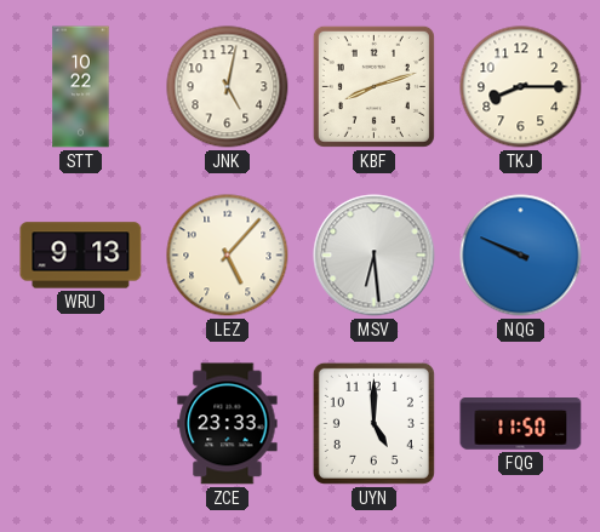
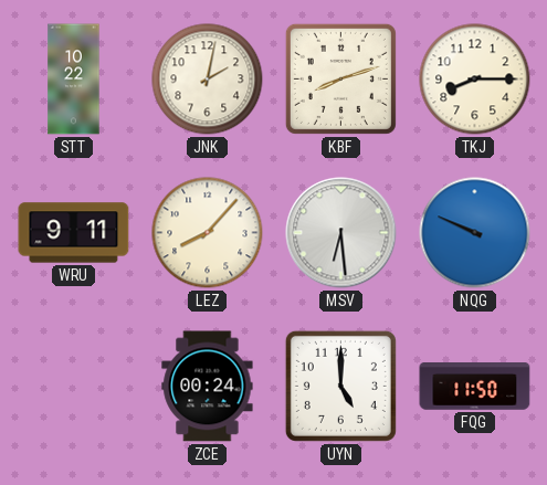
JNK: 5:02 -> 2:02 (208, 80)
WRU: 9:13 -> 9:11 (74, 233)
LEZ: 5:07 -> 8:07 (208, 233)
ZCE: 23:33 -> 00:24 (208, 387)
